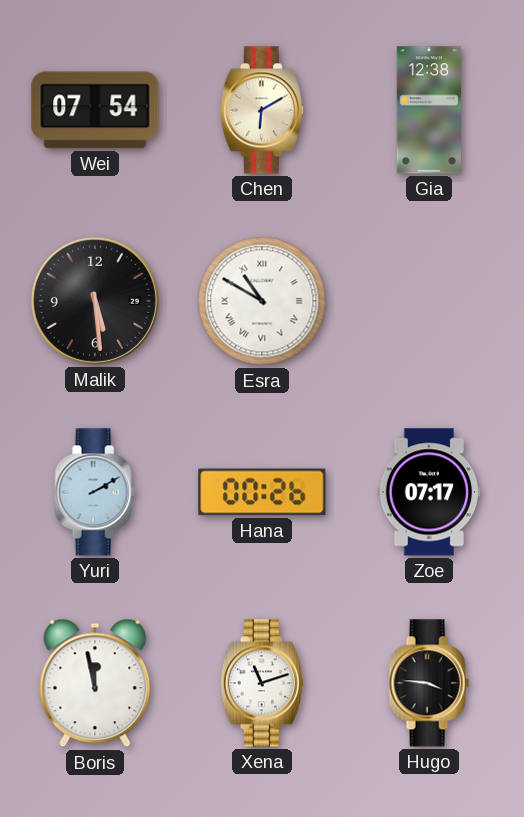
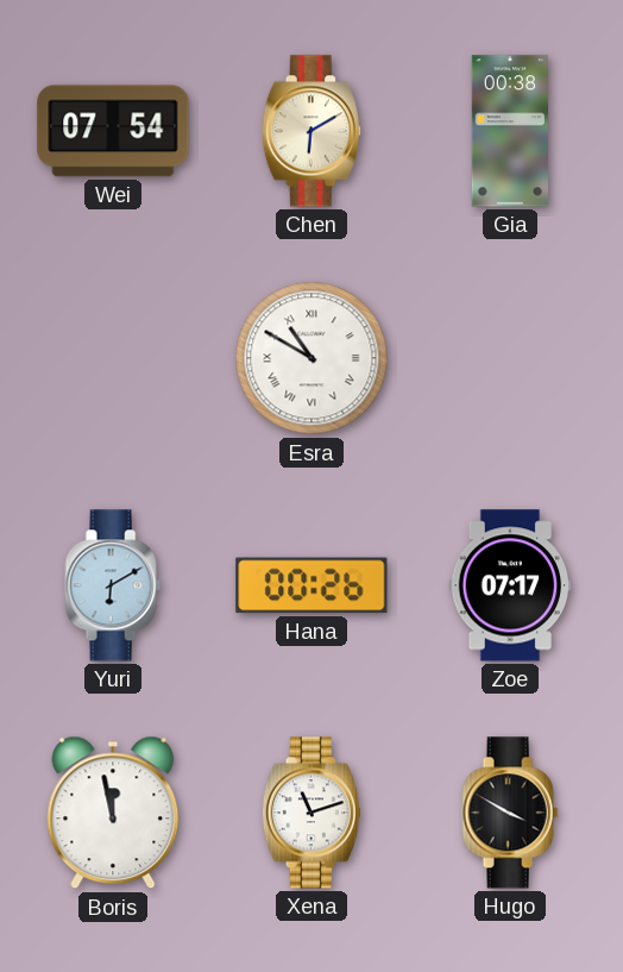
Gia: 12:38 -> 00:38 (510, 131)
Malik: 5:29 -> none (95, 301)
Yuri: 2:10 -> 6:10 (113, 585)
Hugo: 3:46 -> 3:50 (510, 813)
